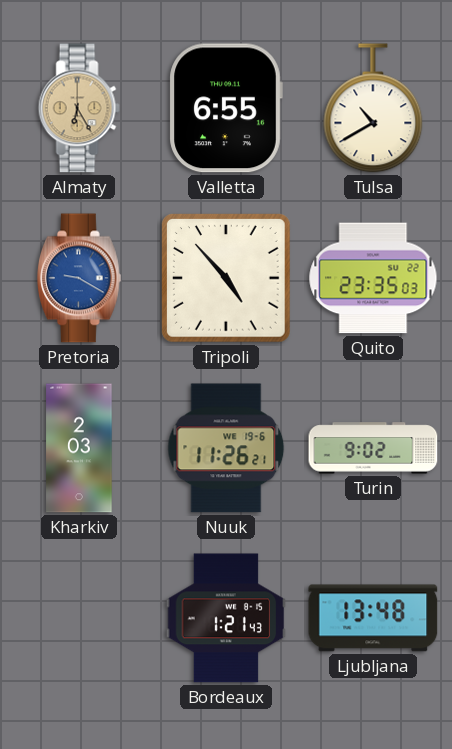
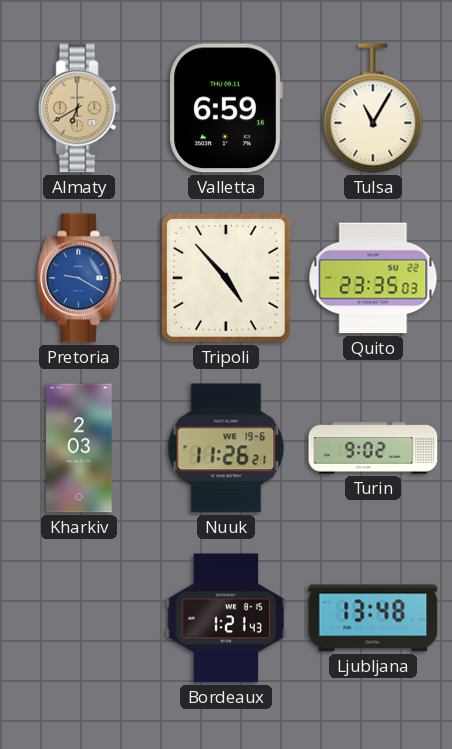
Almaty: 6:25 -> 6:40 (79, 108)
Valletta: 6:55 -> 6:59 (226, 108)
Tulsa: 10:40 -> 11:05 (373, 108)
